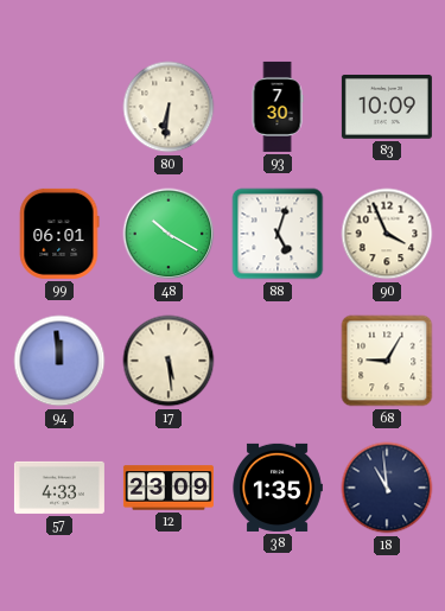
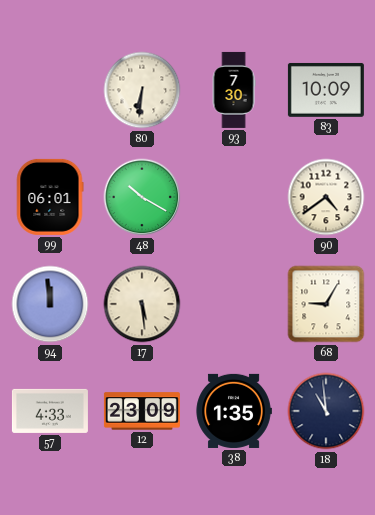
88: 5:03 -> none (278, 234)
90: 3:56 -> 4:39 (326, 197)
